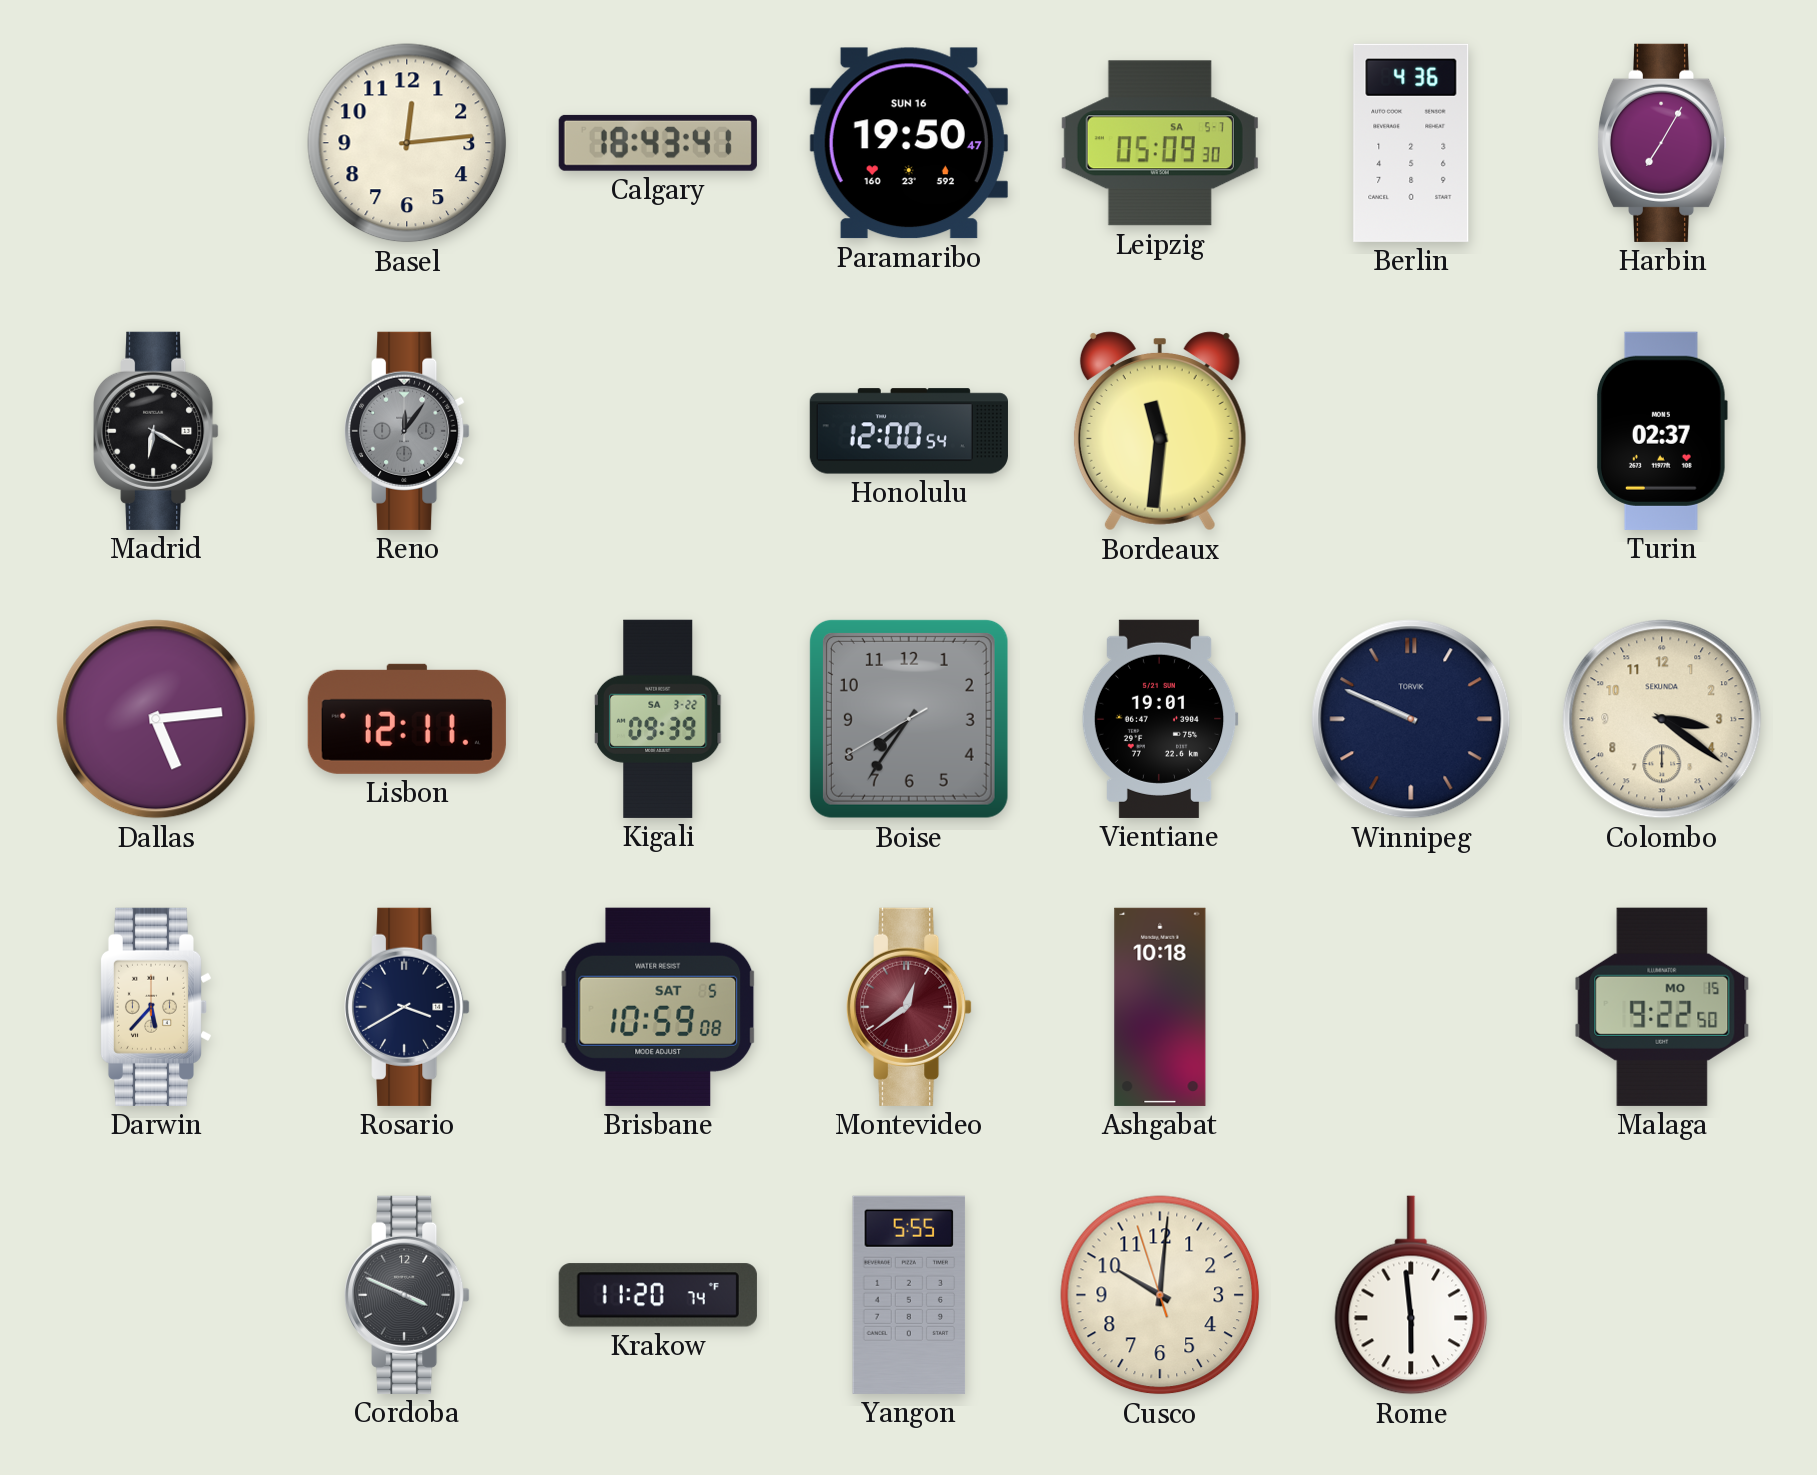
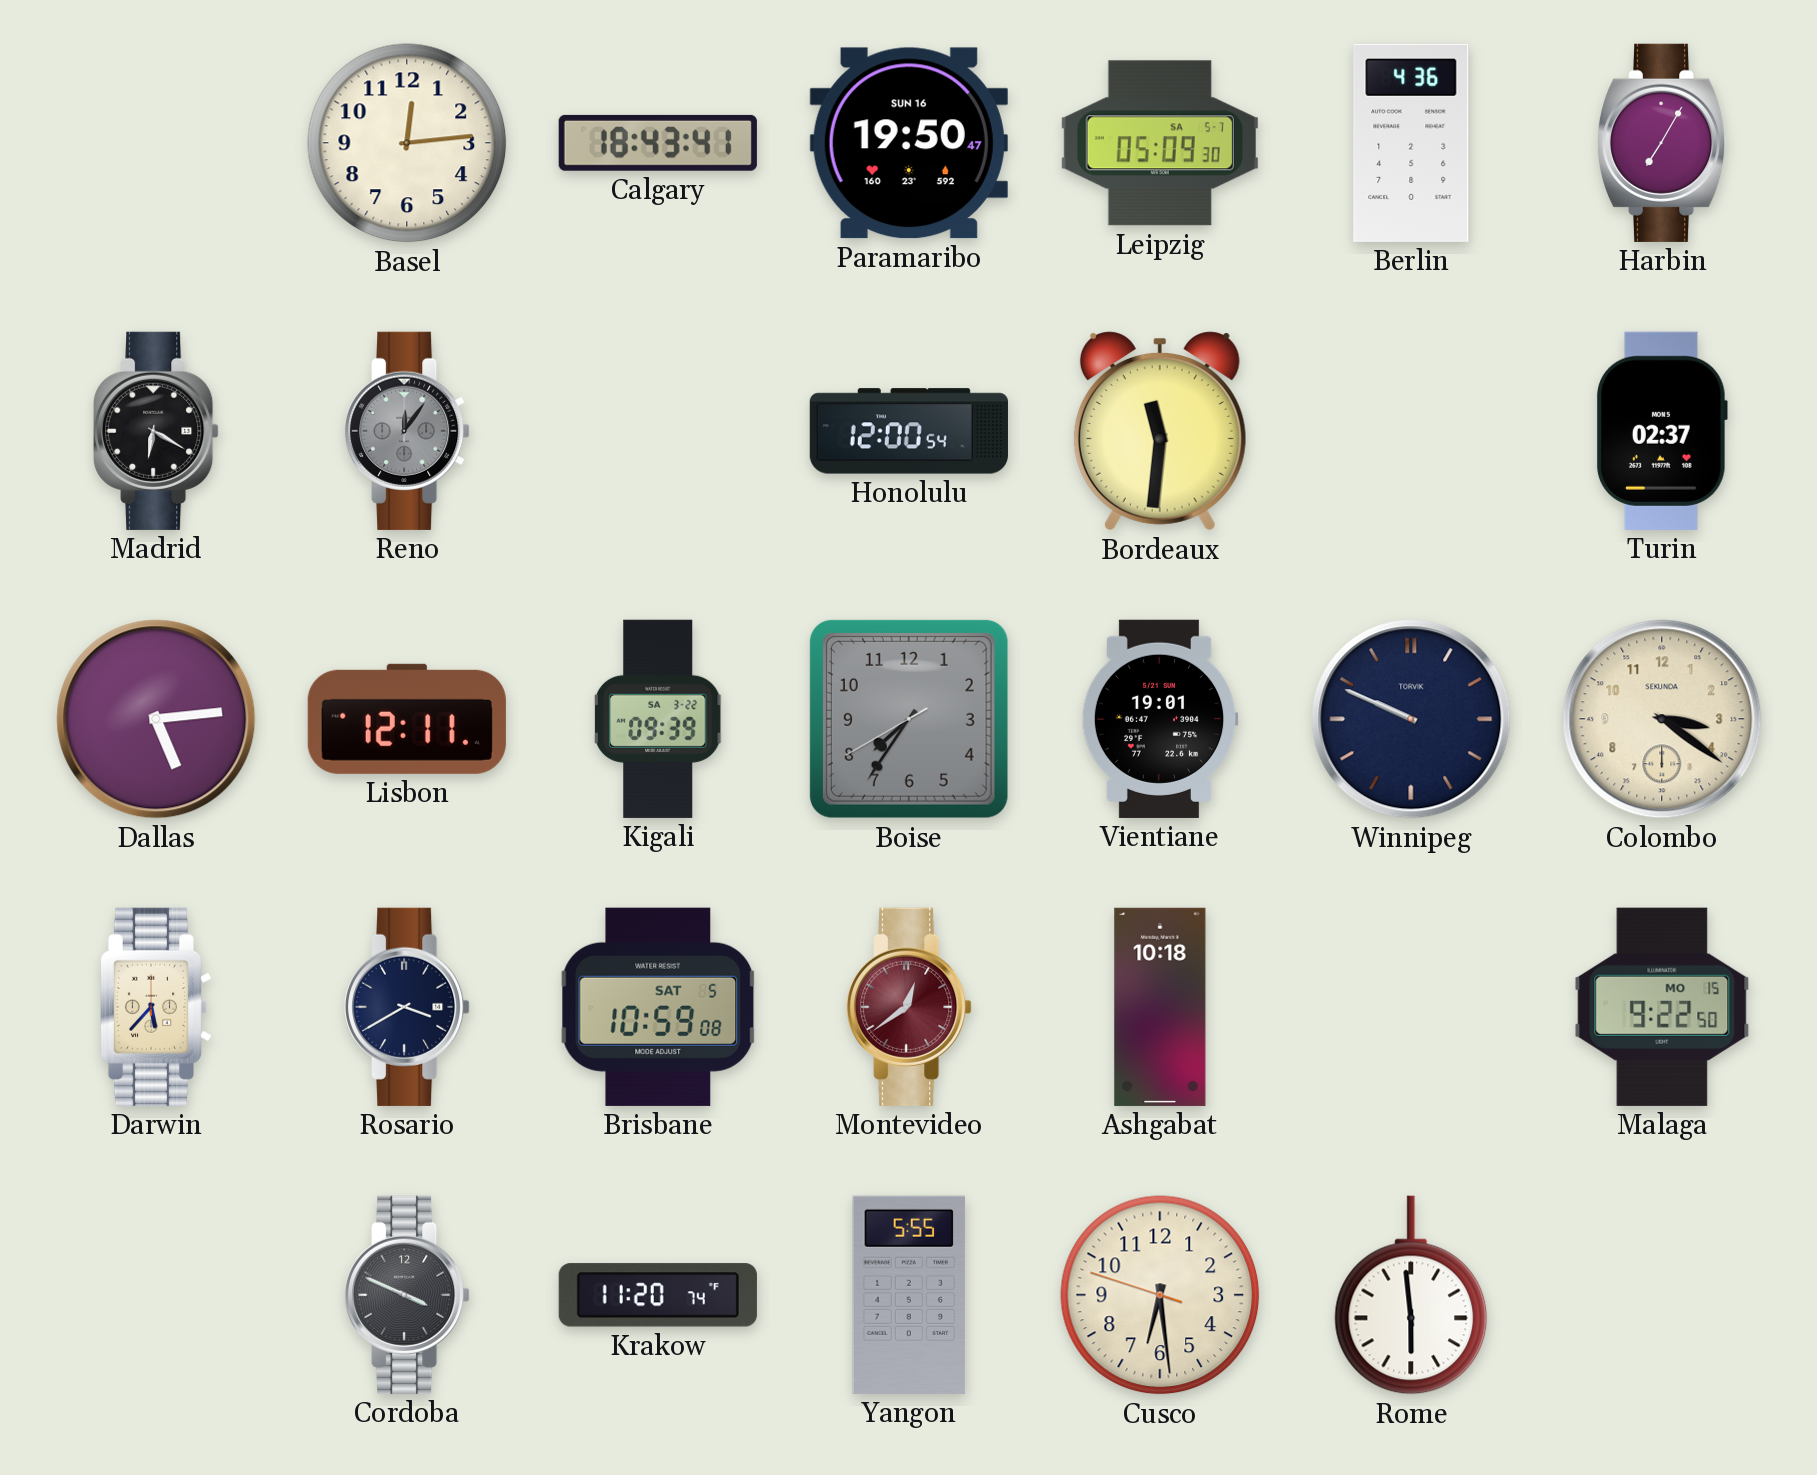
Cusco: 10:00 -> 6:28 (1160, 1295)
